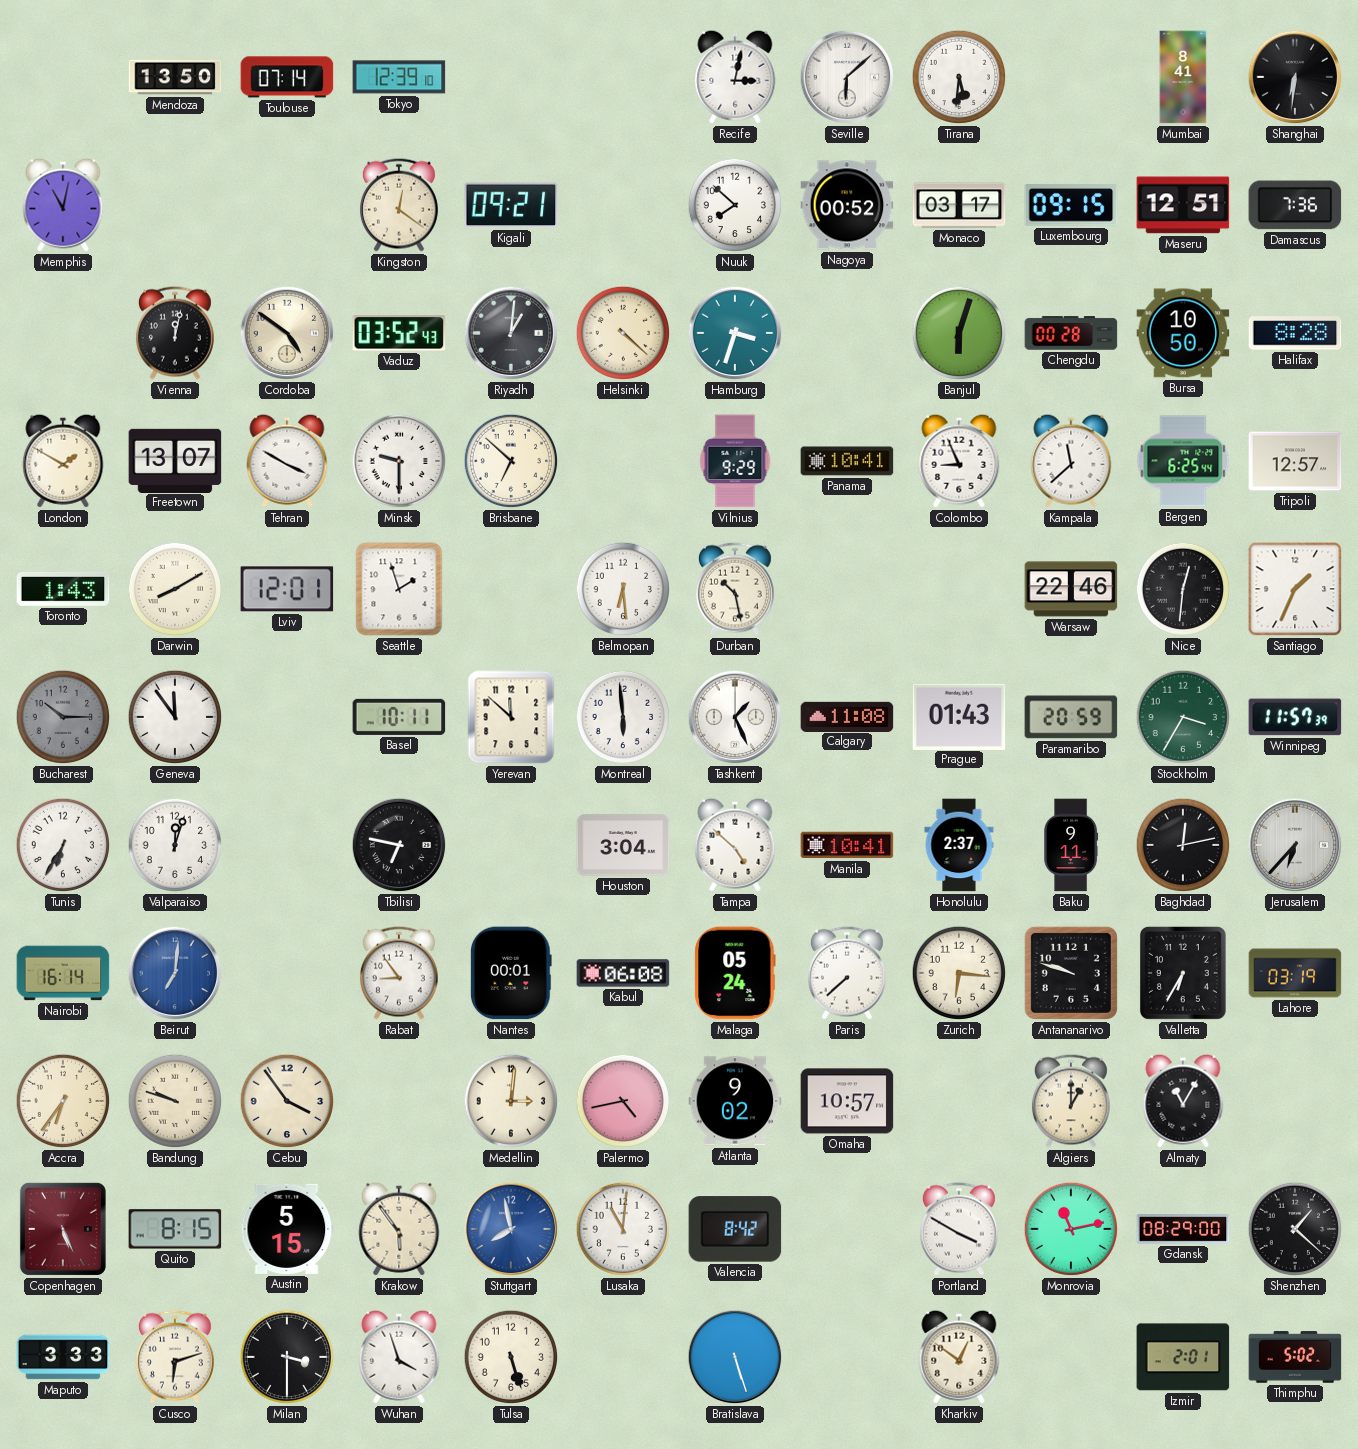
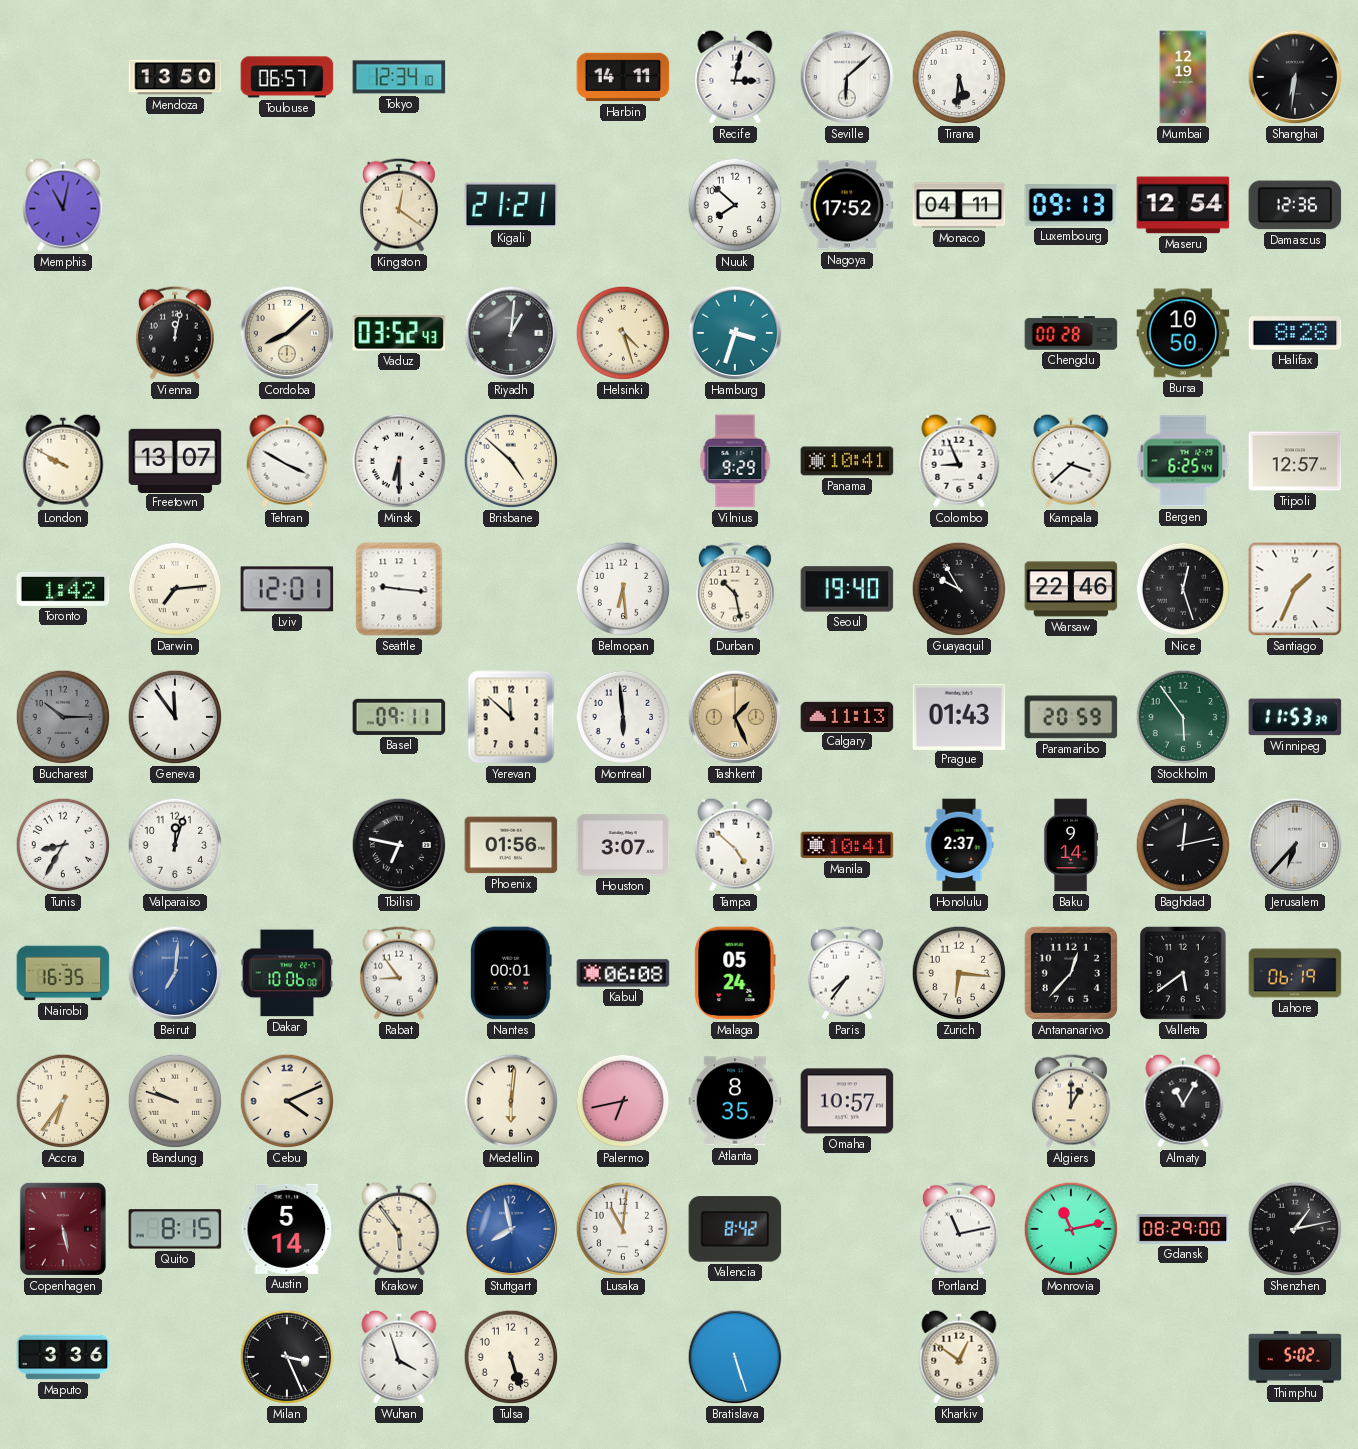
Toulouse: 07:14 -> 06:57 (287, 77)
Tokyo: 12:39 -> 12:34 (399, 77)
Harbin: none -> 14:11 (623, 77)
Mumbai: 8:41 -> 12:19 (1183, 77)
Kigali: 09:21 -> 21:21 (511, 205)
Nagoya: 00:52 -> 17:52 (847, 205)
Monaco: 03:17 -> 04:11 (959, 205)
Luxembourg: 09:15 -> 09:13 (1071, 205)
Maseru: 12:51 -> 12:54 (1183, 205)
Damascus: 7:36 -> 12:36 (1295, 205)
Cordoba: 4:51 -> 8:08 (287, 333)
Helsinki: 4:22 -> 4:27 (623, 333)
Banjul: 6:03 -> none (959, 333)
London: 1:50 -> 9:50 (63, 461)
Minsk: 9:30 -> 6:30 (399, 461)
Brisbane: 6:52 -> 4:52 (511, 461)
Kampala: 11:38 -> 3:38 (1071, 461)
Toronto: 1:43 -> 1:42 (63, 589)
Darwin: 8:10 -> 7:14 (175, 589)
Seattle: 1:57 -> 9:16 (399, 589)
Seoul: none -> 19:40 (847, 589)
Guayaquil: none -> 9:55 (959, 589)
Nice: 12:31 -> 12:27 (1183, 589)
Basel: 10:11 -> 09:11 (399, 717)
Tashkent dial: white -> champagne (735, 717)
Calgary: 11:08 -> 11:13 (847, 716)
Stockholm: 3:35 -> 5:54 (1183, 717)
Winnipeg: 11:57 -> 11:53 (1295, 717)
Tunis: 6:35 -> 8:35 (63, 845)
Phoenix: none -> 01:56 (511, 845)
Houston: 3:04 -> 3:07 (623, 845)
Baku: 9:11 -> 9:14 (1071, 845)
Nairobi: 16:14 -> 16:35 (63, 973)
Dakar: none -> 10:06 (287, 973)
Paris: 7:38 -> 7:36 (847, 973)
Antananarivo: 9:48 -> 12:37 (1071, 973)
Valletta: 6:35 -> 5:39 (1183, 973)
Lahore: 03:19 -> 06:19 (1295, 973)
Cebu: 3:54 -> 4:11 (287, 1101)
Medellin: 3:01 -> 6:01 (511, 1101)
Palermo: 4:43 -> 6:43 (623, 1101)
Atlanta: 9:02 -> 8:35 (735, 1101)
Copenhagen: 5:26 -> 5:28 (63, 1229)
Austin: 5:15 -> 5:14 (287, 1229)
Portland: 3:50 -> 11:13 (959, 1229)
Shenzhen: 1:22 -> 1:13 (1295, 1229)
Maputo: 3:33 -> 3:36 (63, 1357)
Cusco: 6:12 -> none (175, 1357)
Milan: 3:30 -> 3:26 (287, 1357)
Izmir: 2:01 -> none (1183, 1357)
